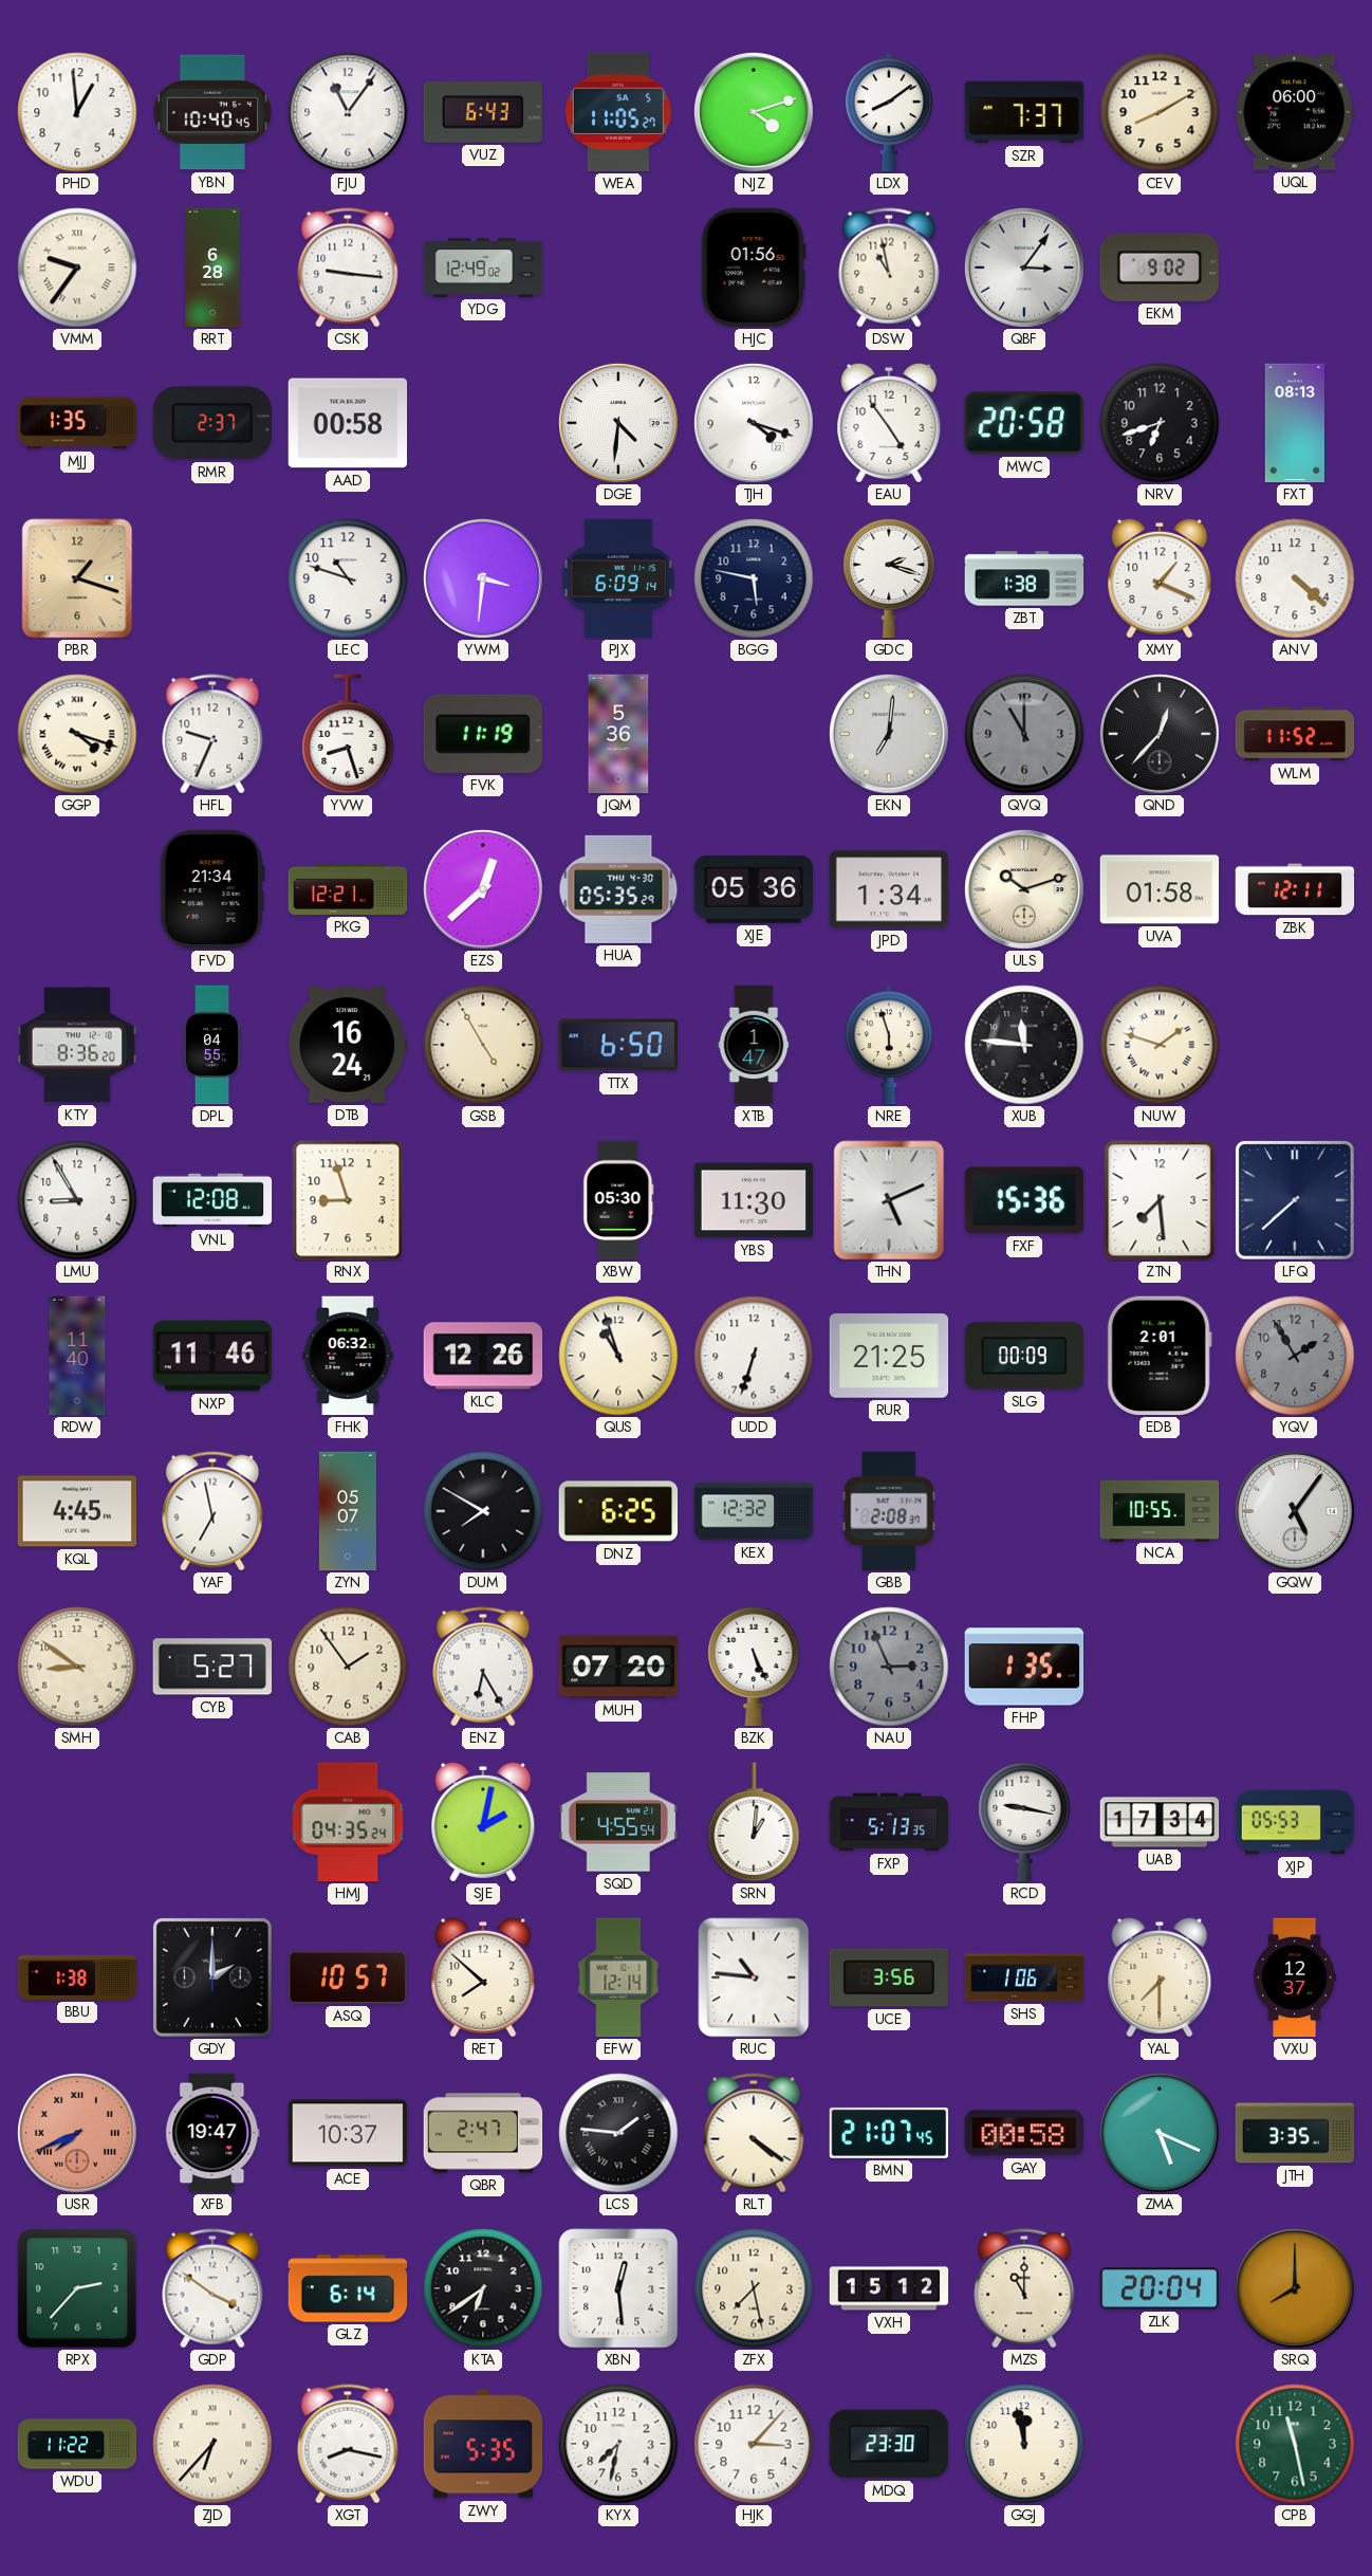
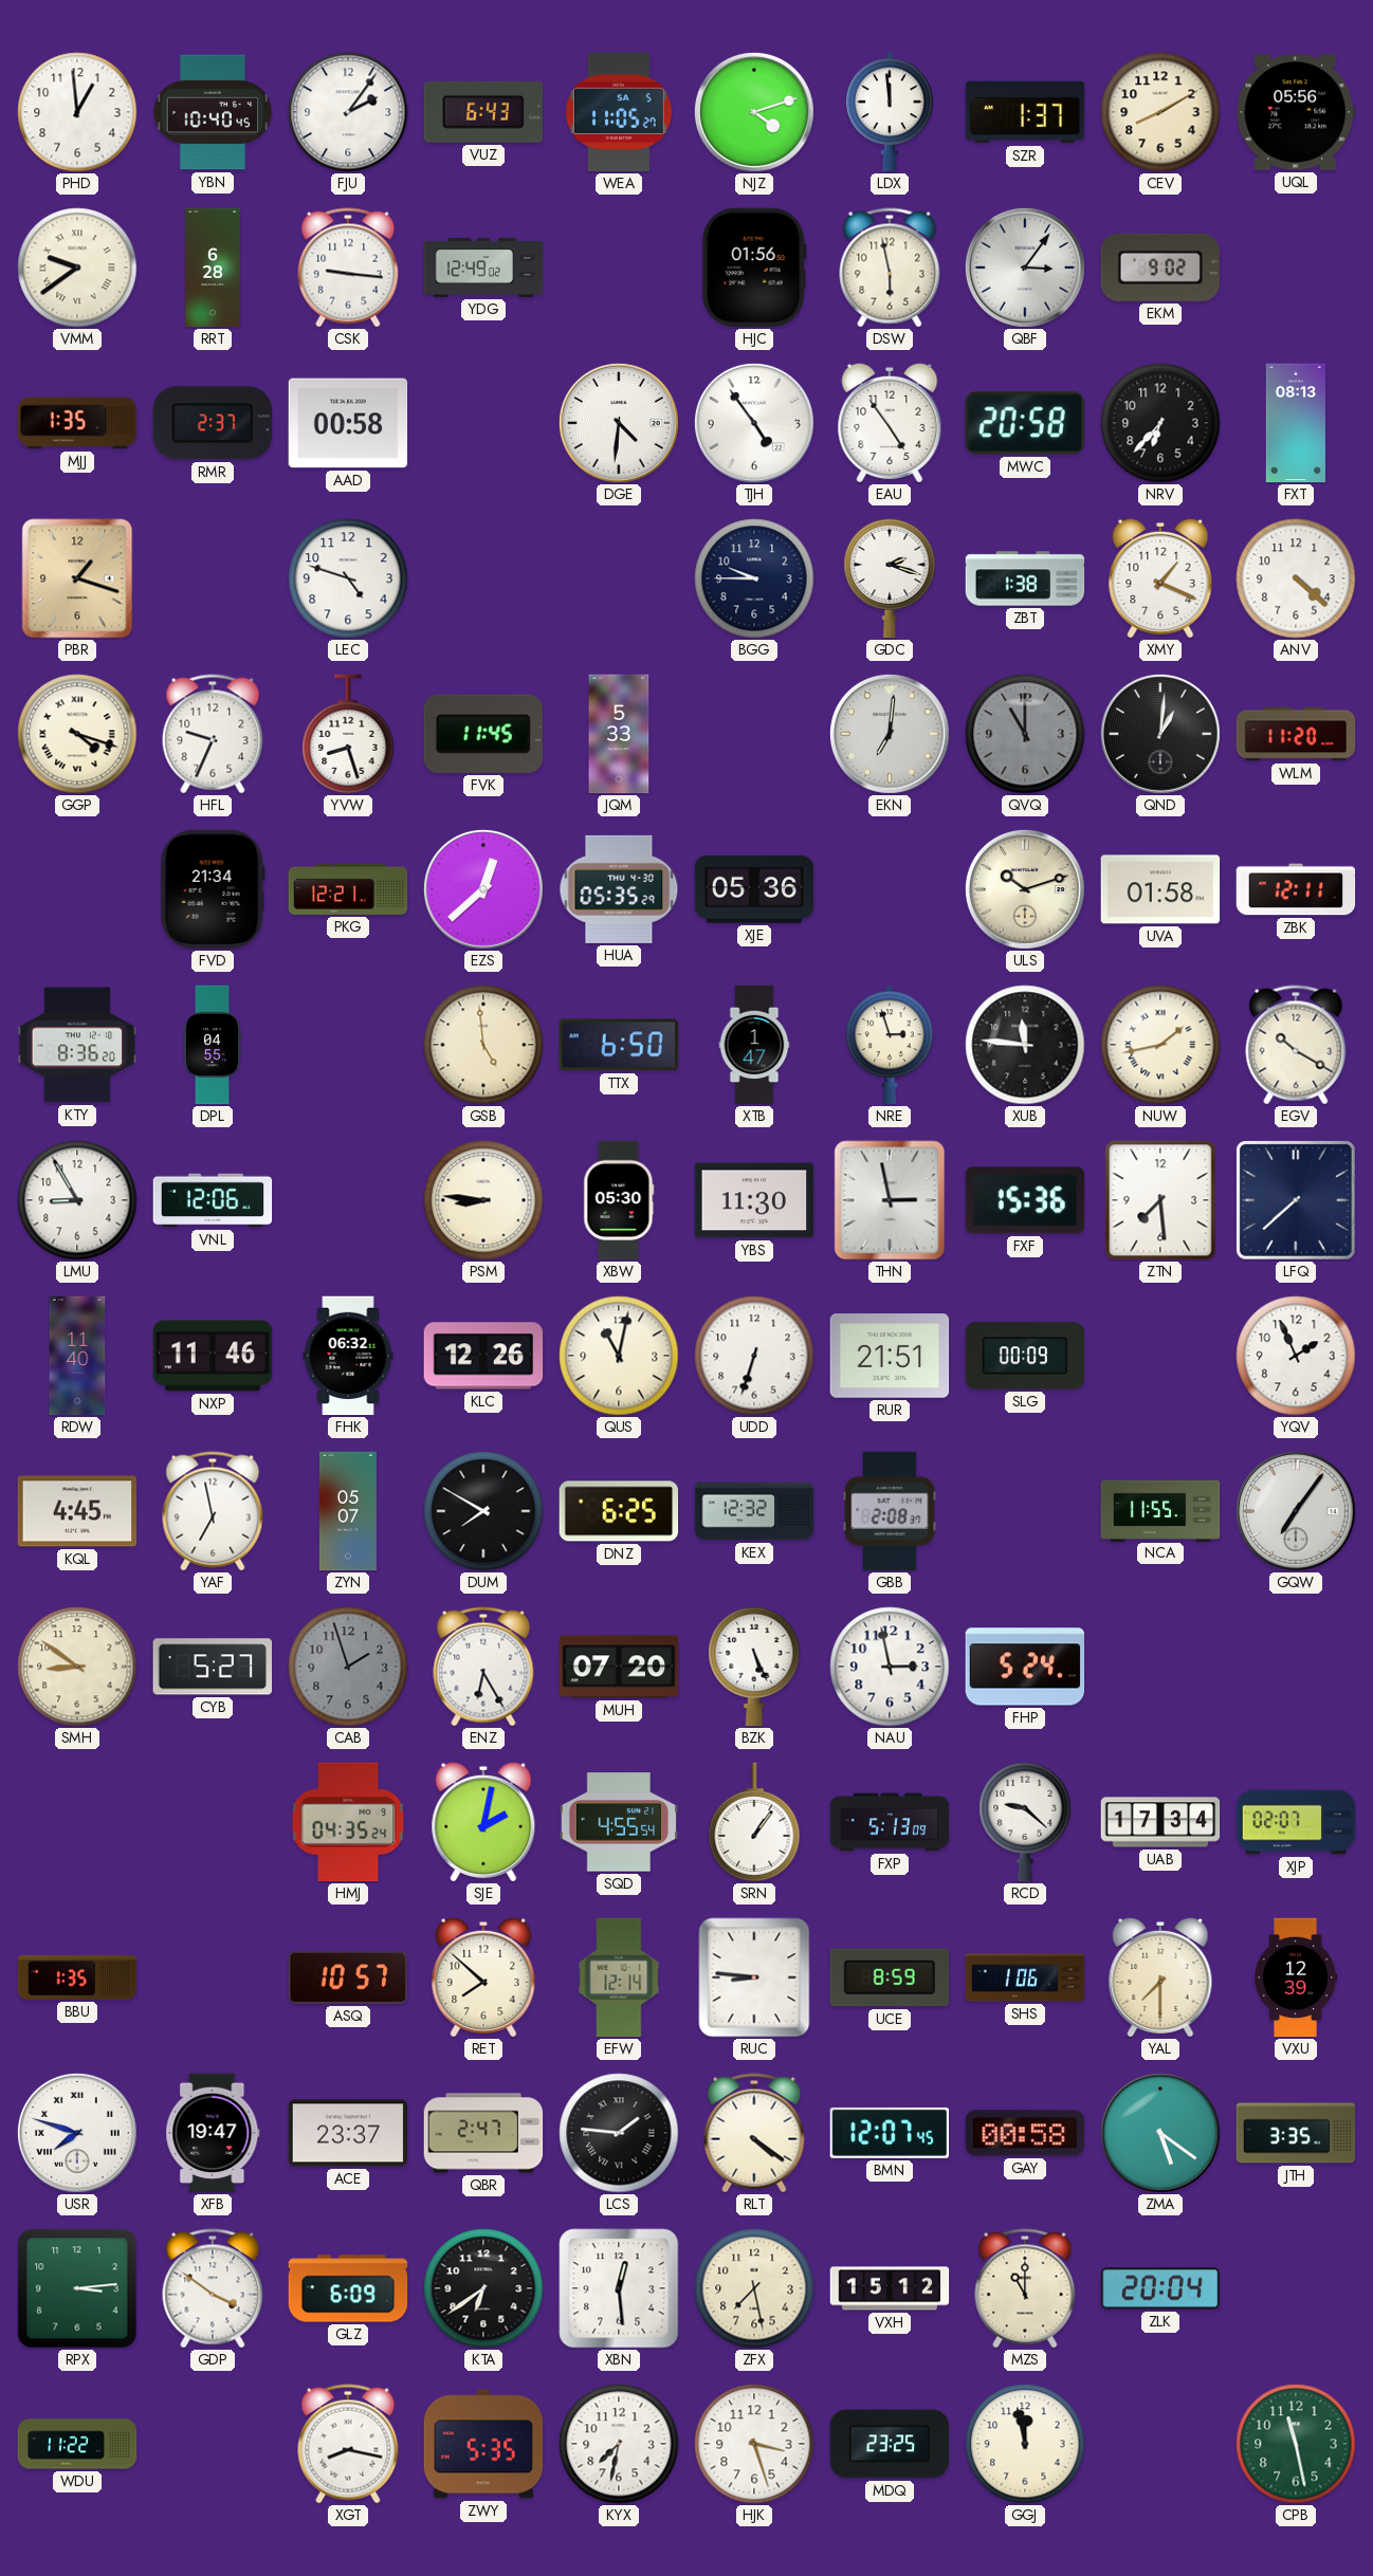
FJU: 11:06 -> 2:06 (348, 112)
LDX: 8:09 -> 11:59 (891, 112)
SZR: 7:37 -> 1:37 (1025, 112)
UQL: 06:00 -> 05:56 (1296, 112)
VMM: 9:36 -> 9:39 (77, 268)
DSW: 10:58 -> 5:58 (890, 268)
TJH: 4:18 -> 4:54 (754, 423)
NRV: 6:42 -> 6:37 (1160, 423)
LEC: 10:48 -> 4:48 (348, 578)
YWM: 3:31 -> none (483, 578)
PJX: 6:09 -> none (618, 578)
BGG: 5:47 -> 9:45 (754, 578)
FVK: 11:19 -> 11:45 (483, 734)
JQM: 5:36 -> 5:33 (619, 734)
QND: 12:37 -> 1:01 (1160, 734)
WLM: 11:52 -> 11:20 (1296, 734)
JPD: 1:34 -> none (889, 889)
DTB: 16:24 -> none (348, 1045)
GSB: 4:55 -> 4:59 (483, 1045)
NRE: 5:57 -> 2:57 (891, 1045)
NUW: 1:48 -> 1:43 (1160, 1045)
EGV: none -> 10:20 (1296, 1045)
VNL: 12:08 -> 12:06 (213, 1200)
RNX: 8:57 -> none (348, 1200)
PSM: none -> 8:46 (483, 1200)
THN: 5:11 -> 2:58 (890, 1200)
QUS: 10:57 -> 11:02 (619, 1356)
RUR: 21:25 -> 21:51 (890, 1356)
EDB: 2:01 -> none (1160, 1356)
YQV: 1:55 -> 1:56 (1296, 1356)
YQV dial: grey -> white (1296, 1356)
NCA: 10:55 -> 11:55 (1160, 1510)
GQW: 5:06 -> 7:06 (1296, 1511)
CAB: 1:54 -> 1:57 (348, 1667)
CAB dial: cream -> grey (348, 1667)
NAU: 2:56 -> 2:58 (890, 1667)
NAU dial: grey -> white (890, 1667)
FHP: 1:35 -> 5:24 (1025, 1667)
SRN: 1:01 -> 1:06 (754, 1822)
FXP: 5:13:35 -> 5:13:09 (890, 1822)
RCD: 9:17 -> 9:22 (1025, 1822)
XJP: 05:53 -> 02:07 (1296, 1822)
BBU: 1:38 -> 1:35 (77, 1977)
GDY: 2:00 -> none (212, 1977)
RUC: 10:46 -> 8:46 (754, 1977)
UCE: 3:56 -> 8:59 (889, 1977)
VXU: 12:37 -> 12:39 (1296, 1977)
USR: 7:41 -> 7:48 (77, 2133)
USR dial: salmon -> white (77, 2133)
ACE: 10:37 -> 23:37 (348, 2133)
BMN: 21:07 -> 12:07 (890, 2133)
ZMA: 5:19 -> 5:21 (1160, 2133)
RPX: 2:37 -> 3:14 (77, 2288)
GLZ: 6:14 -> 6:09 (348, 2288)
SRQ: 8:00 -> none (1295, 2288)
ZJD: 6:37 -> none (212, 2444)
HJK: 3:07 -> 3:27 (754, 2444)
MDQ: 23:30 -> 23:25 (890, 2444)
